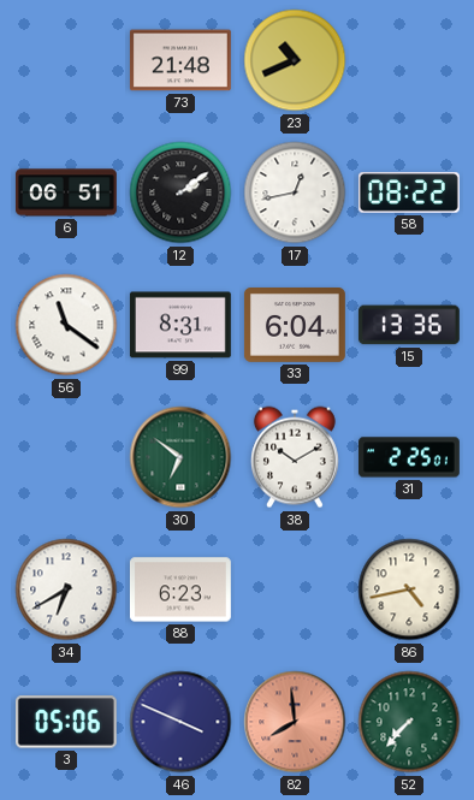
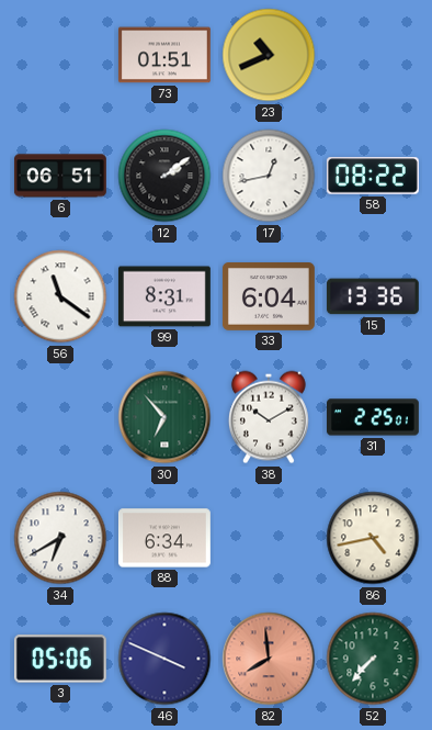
73: 21:48 -> 01:51 (164, 55)
30: 6:51 -> 6:53 (164, 417)
88: 6:23 -> 6:34 (164, 538)
